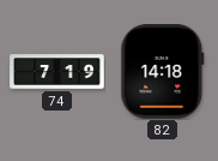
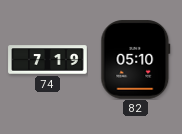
82: 14:18 -> 05:10 (136, 60)
